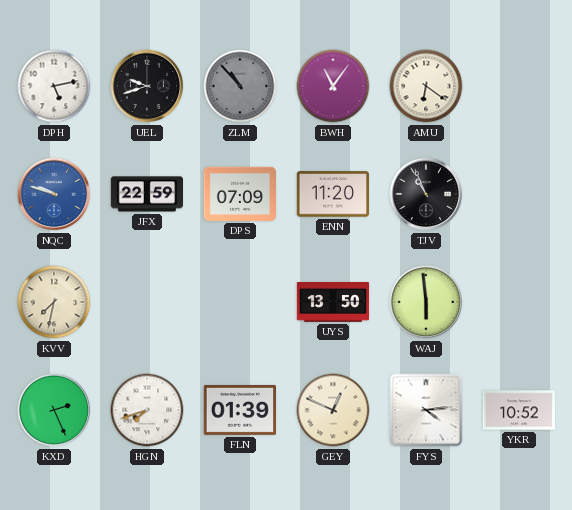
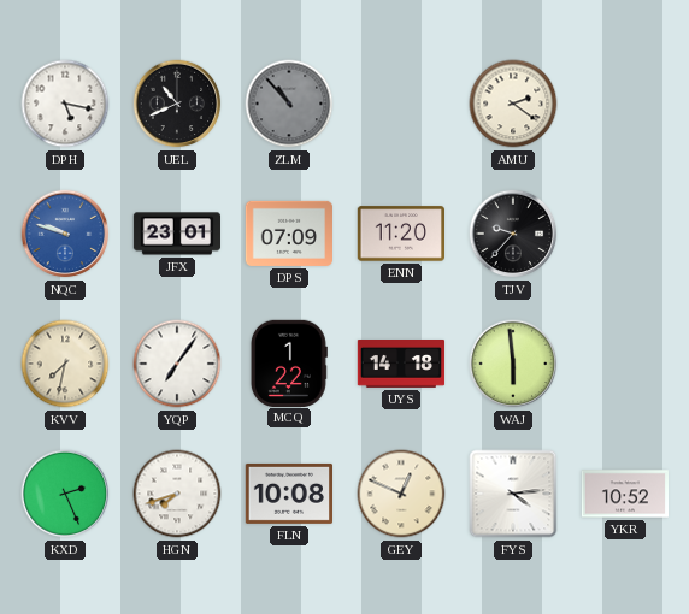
DPH: 5:13 -> 5:17 (65, 104)
UEL: 9:42 -> 10:41 (177, 104)
BWH: 11:06 -> none (333, 86)
AMU: 6:21 -> 2:21 (513, 104)
JFX: 22:59 -> 23:01 (177, 234)
TJV: 10:56 -> 9:37 (513, 234)
YQP: none -> 7:06 (177, 364)
MCQ: none -> 1:22 (289, 362)
UYS: 13:50 -> 14:18 (401, 365)
FLN: 01:39 -> 10:08 (288, 494)
